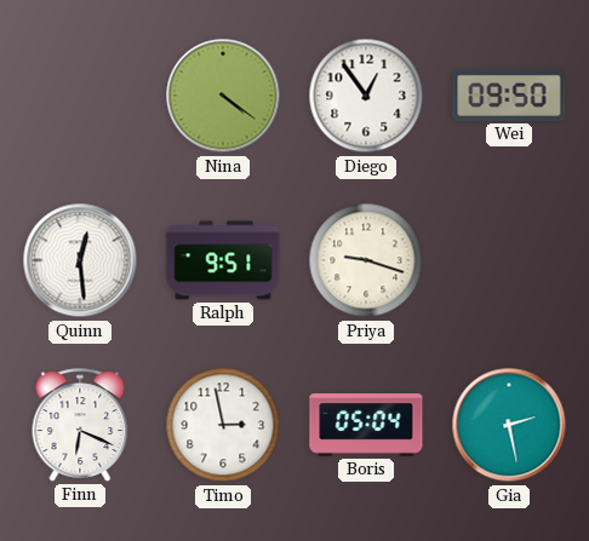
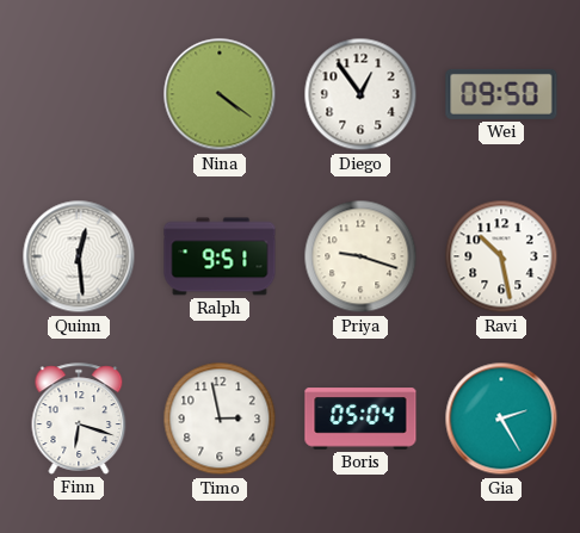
Ravi: none -> 10:28 (501, 256)
Finn: 6:19 -> 6:18 (79, 419)
Gia: 2:28 -> 2:25 (501, 419)
